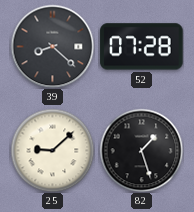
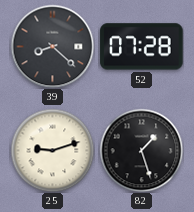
25: 9:08 -> 9:12 (52, 150)
